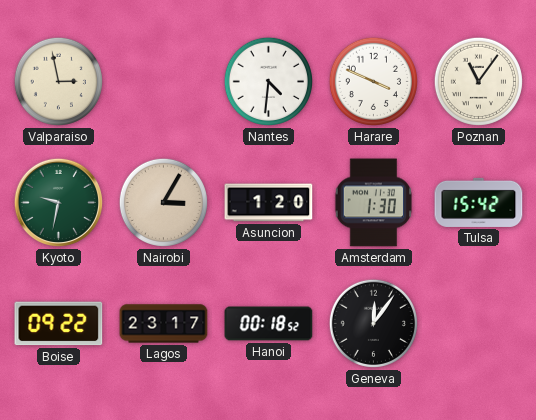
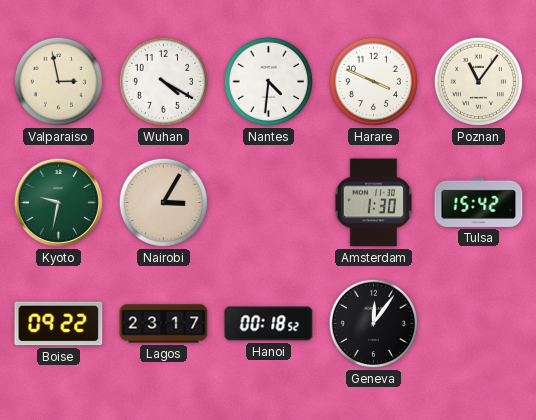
Wuhan: none -> 4:20 (163, 81)
Asuncion: 1:20 -> none (269, 203)
